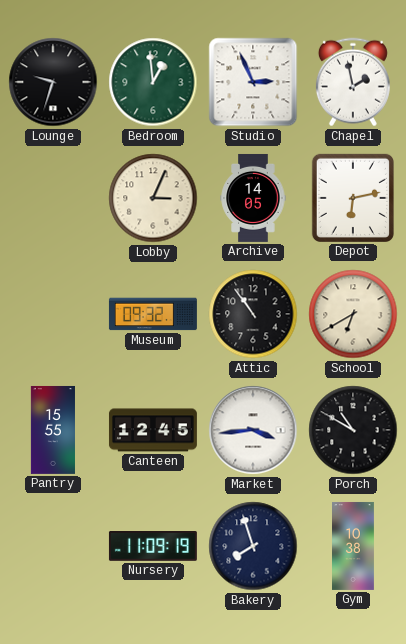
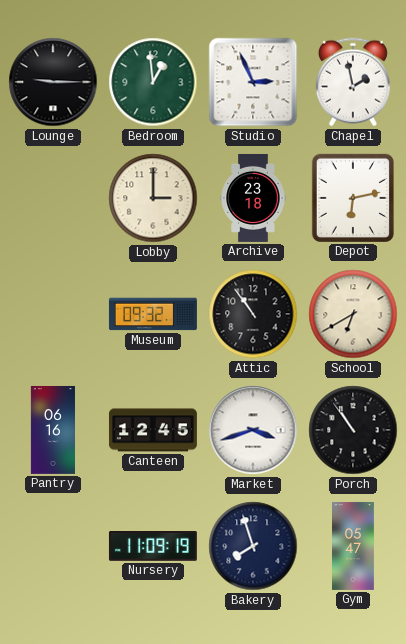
Lounge: 9:33 -> 9:15 (53, 82)
Lobby: 3:04 -> 3:00 (153, 198)
Archive: 14:05 -> 23:18 (253, 198)
Pantry: 15:55 -> 06:16 (53, 430)
Market: 3:44 -> 3:42 (253, 430)
Porch: 10:50 -> 10:54 (353, 430)
Gym: 10:38 -> 05:47 (354, 546)
